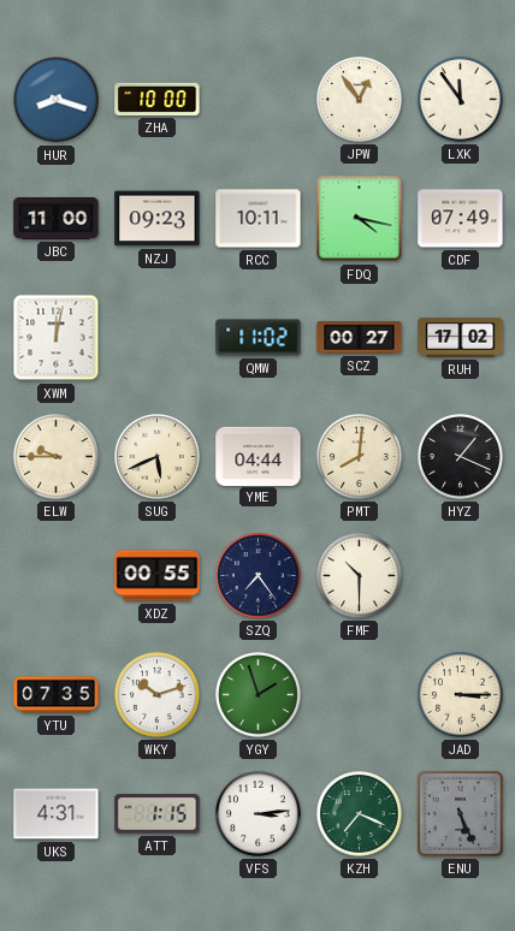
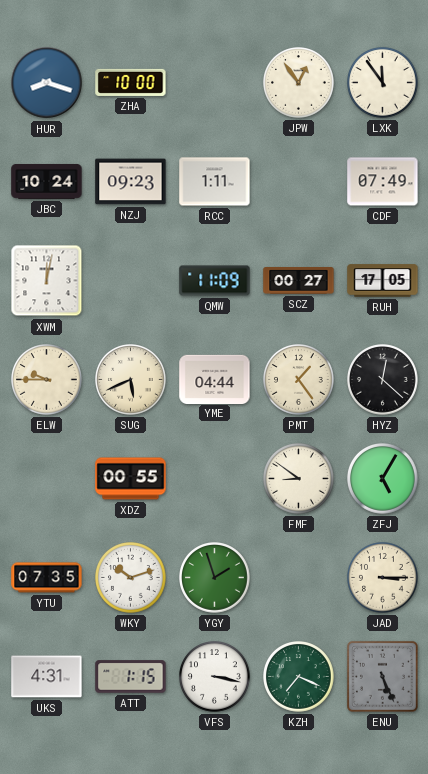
JBC: 11:00 -> 10:24 (47, 181)
RCC: 10:11 -> 1:11 (215, 182)
FDQ: 4:17 -> none (360, 219)
QMW: 11:02 -> 11:09 (215, 281)
RUH: 17:02 -> 17:05 (383, 281)
PMT: 8:01 -> 1:24 (299, 380)
HYZ: 1:19 -> 12:22 (383, 380)
SZQ: 7:24 -> none (259, 576)
FMF: 10:30 -> 8:51 (299, 479)
ZFJ: none -> 5:05 (383, 479)
VFS: 3:14 -> 3:17 (215, 677)
